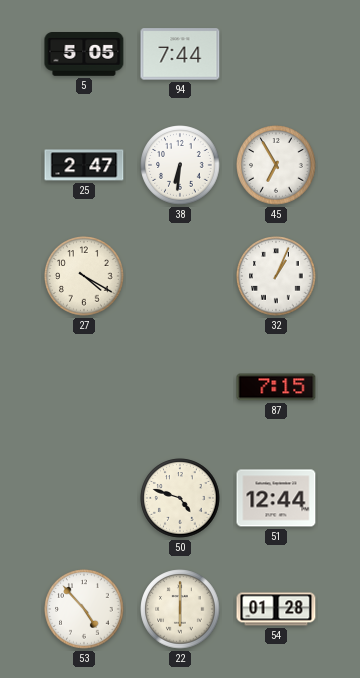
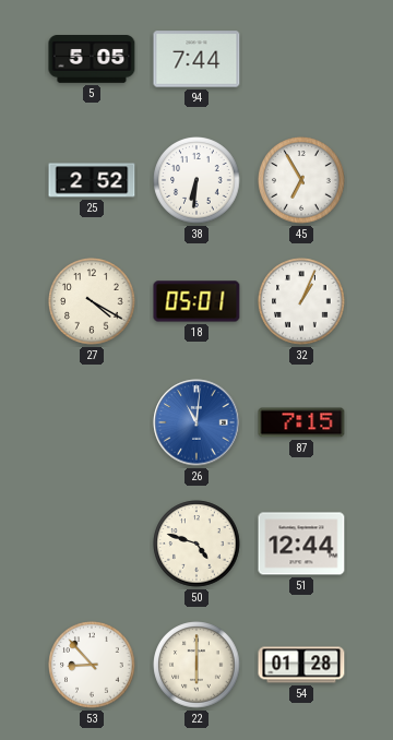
25: 2:47 -> 2:52 (92, 180)
18: none -> 05:01 (196, 301)
26: none -> 11:01 (196, 422)
53: 4:53 -> 8:53 (92, 665)
